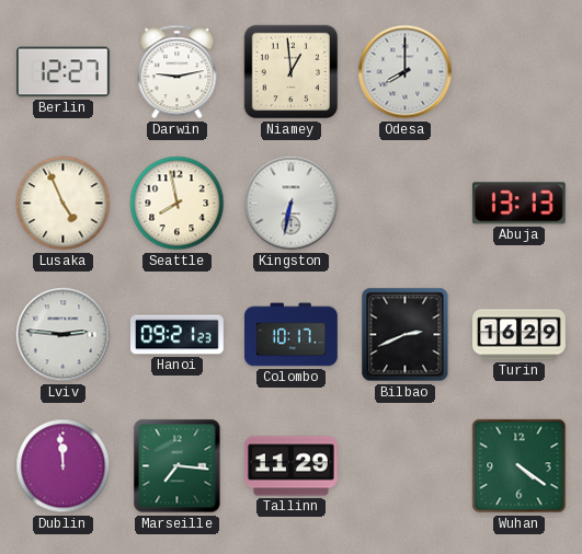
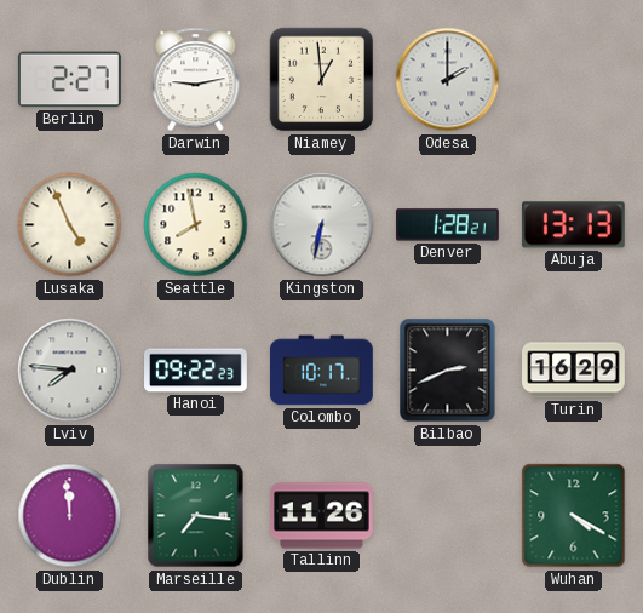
Berlin: 12:27 -> 2:27 (69, 80)
Odesa: 8:00 -> 2:00 (448, 80)
Denver: none -> 1:28 (447, 225)
Lviv: 2:46 -> 7:46 (70, 371)
Hanoi: 09:21 -> 09:22 (196, 371)
Tallinn: 11:29 -> 11:26 (322, 516)
Wuhan: 4:21 -> 4:20 (574, 516)
